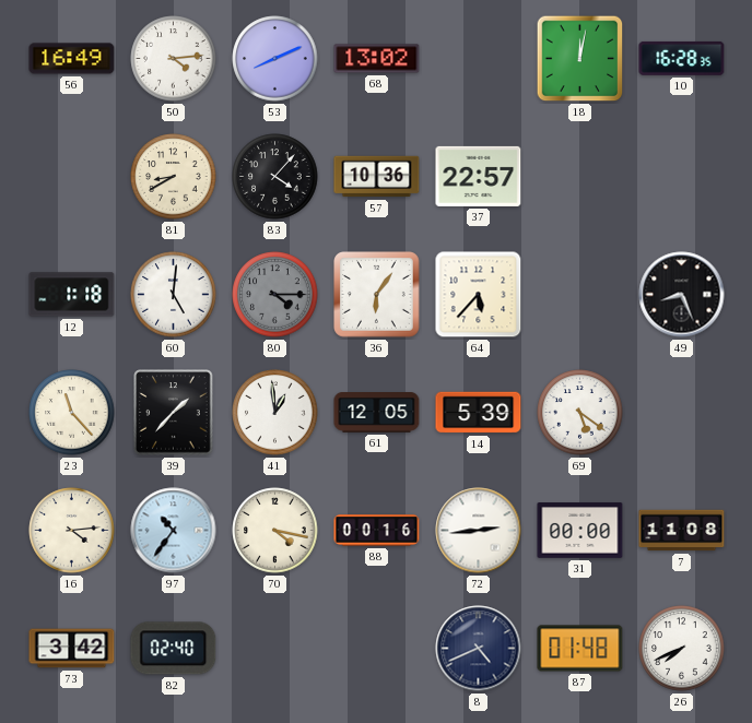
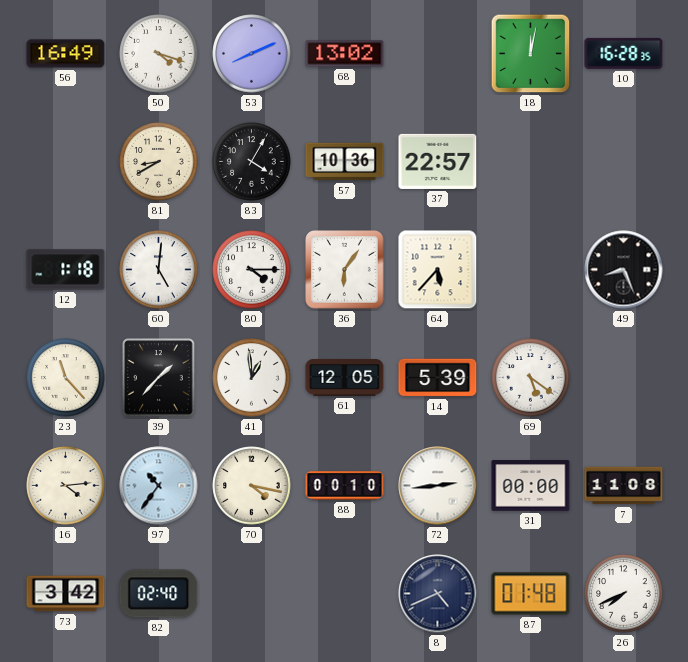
50: 4:14 -> 4:18 (159, 54)
83: 4:07 -> 4:05 (252, 162)
80 dial: grey -> white (252, 270)
88: 00:16 -> 00:10 (345, 486)
